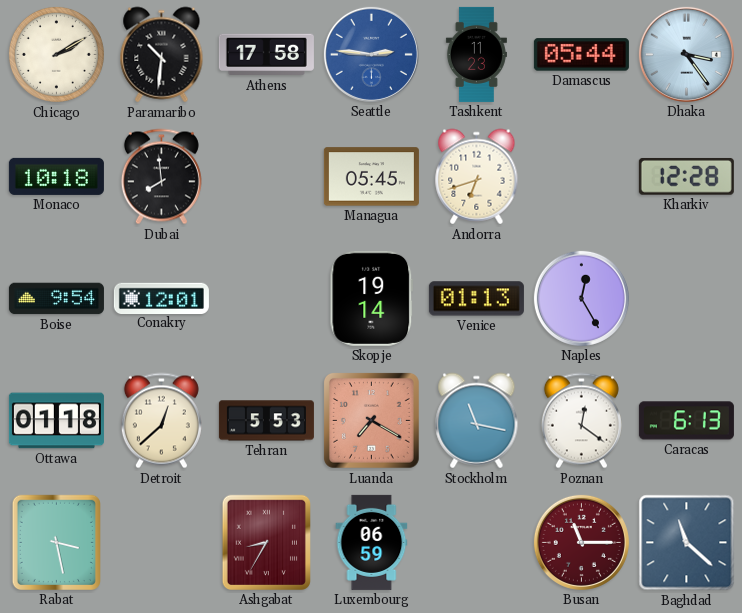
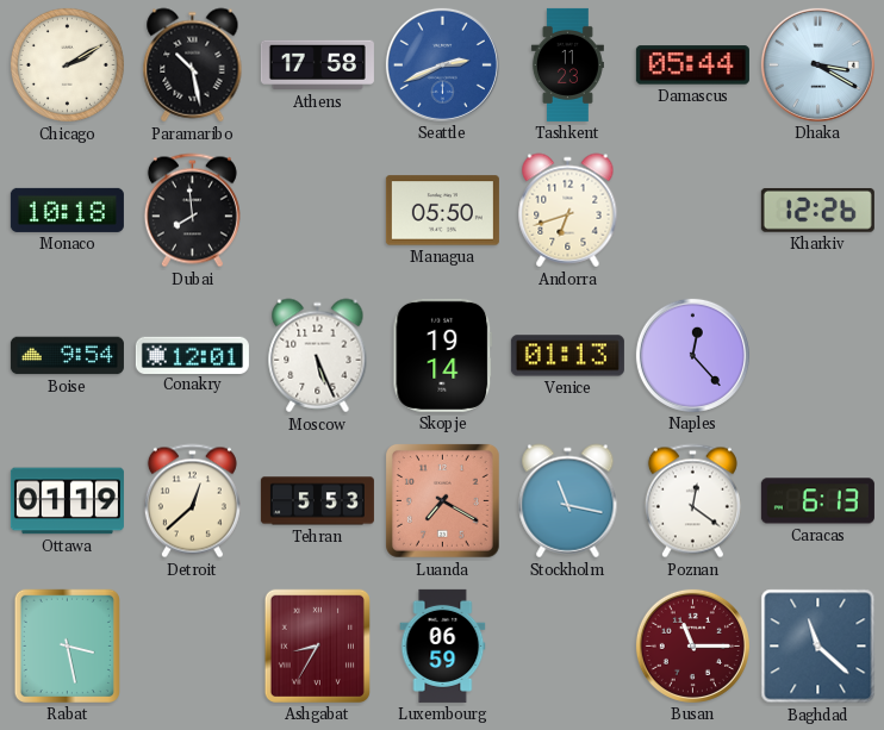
Paramaribo: 10:31 -> 10:28 (193, 65)
Seattle: 2:46 -> 2:41 (442, 64)
Dhaka: 3:24 -> 3:20 (817, 64)
Managua: 05:45 -> 05:50 (442, 211)
Kharkiv: 12:28 -> 12:26 (817, 210)
Moscow: none -> 5:26 (318, 356)
Naples: 12:25 -> 12:23 (692, 355)
Ottawa: 01:18 -> 01:19 (67, 501)
